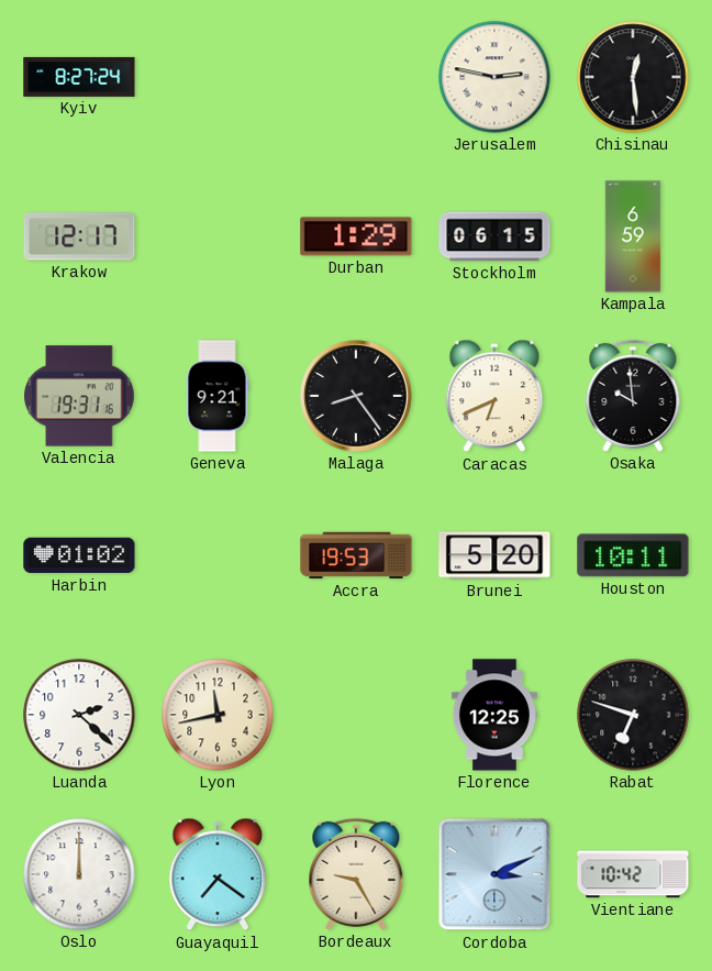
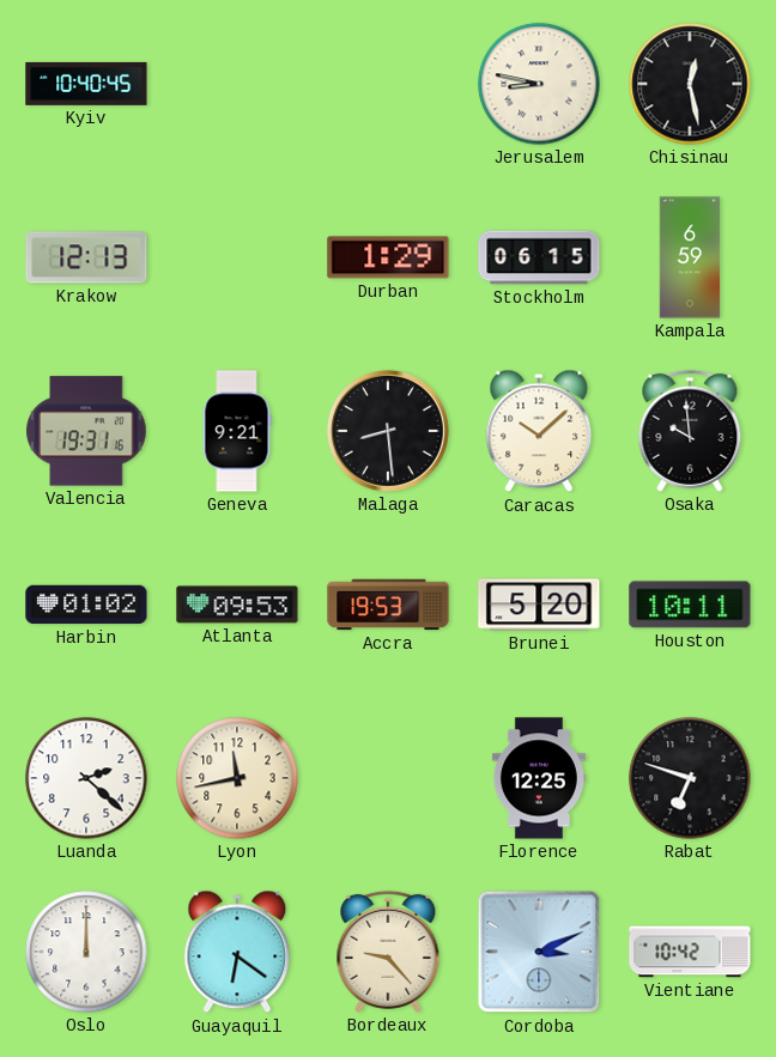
Kyiv: 8:27 -> 10:40 (86, 84)
Jerusalem: 2:47 -> 8:47 (539, 84)
Chisinau: 12:29 -> 12:28 (690, 84)
Krakow: 12:17 -> 12:13 (86, 257)
Malaga: 8:24 -> 8:29 (389, 432)
Caracas: 6:41 -> 10:08 (539, 431)
Atlanta: none -> 09:53 (237, 605)
Guayaquil: 7:21 -> 6:21 (237, 952)
Bordeaux: 9:25 -> 9:23 (388, 952)
